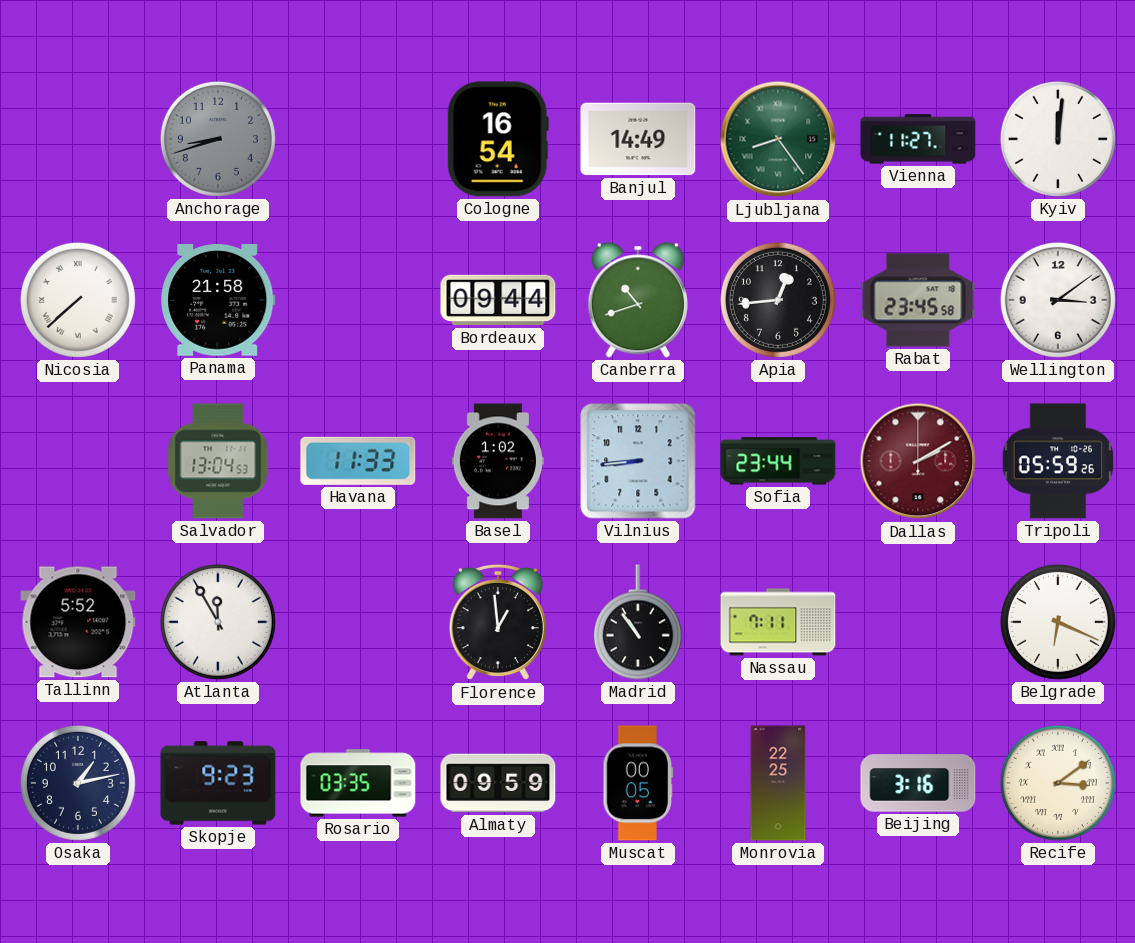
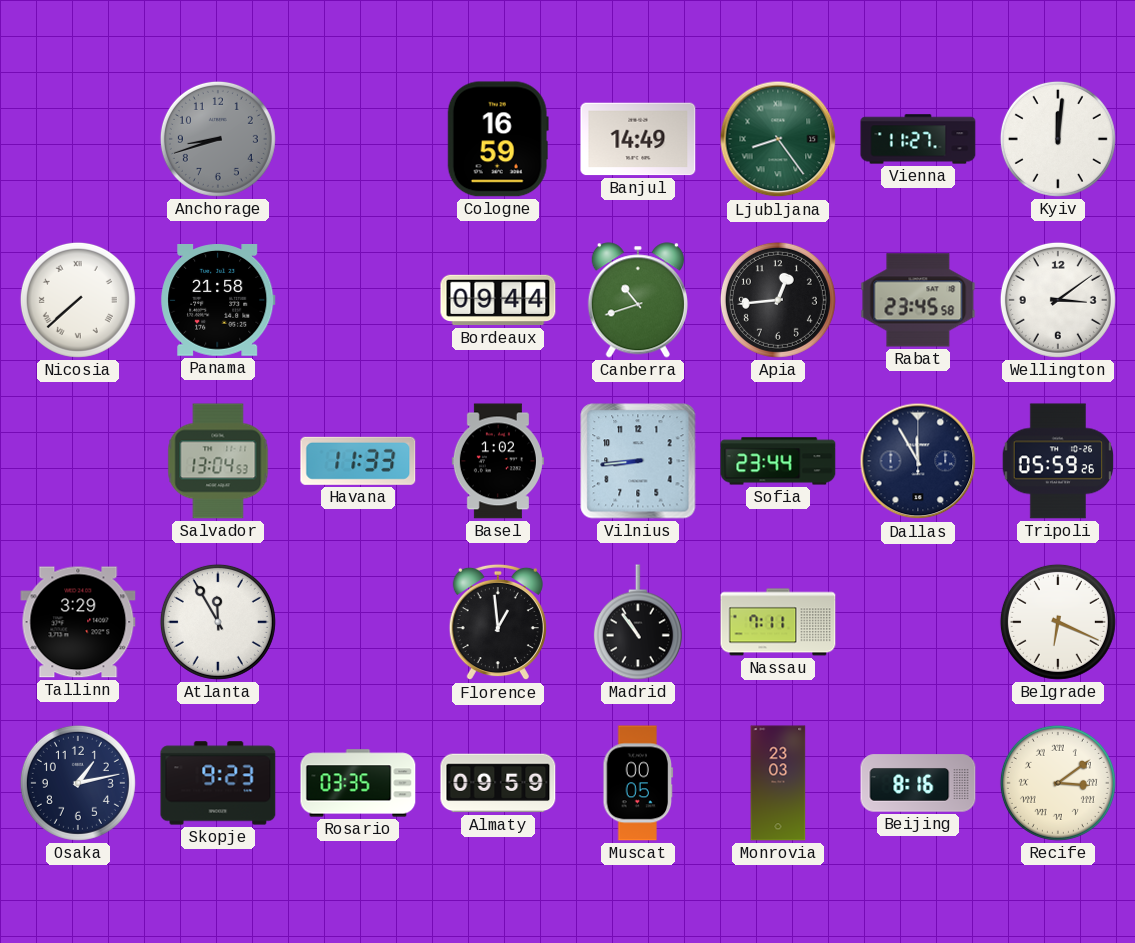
Cologne: 16:54 -> 16:59 (498, 139)
Dallas: 2:10 -> 11:55 (918, 461)
Dallas dial: burgundy -> navy (918, 461)
Tallinn: 5:52 -> 3:29 (78, 622)
Monrovia: 22:25 -> 23:03 (778, 783)
Beijing: 3:16 -> 8:16 (918, 783)
